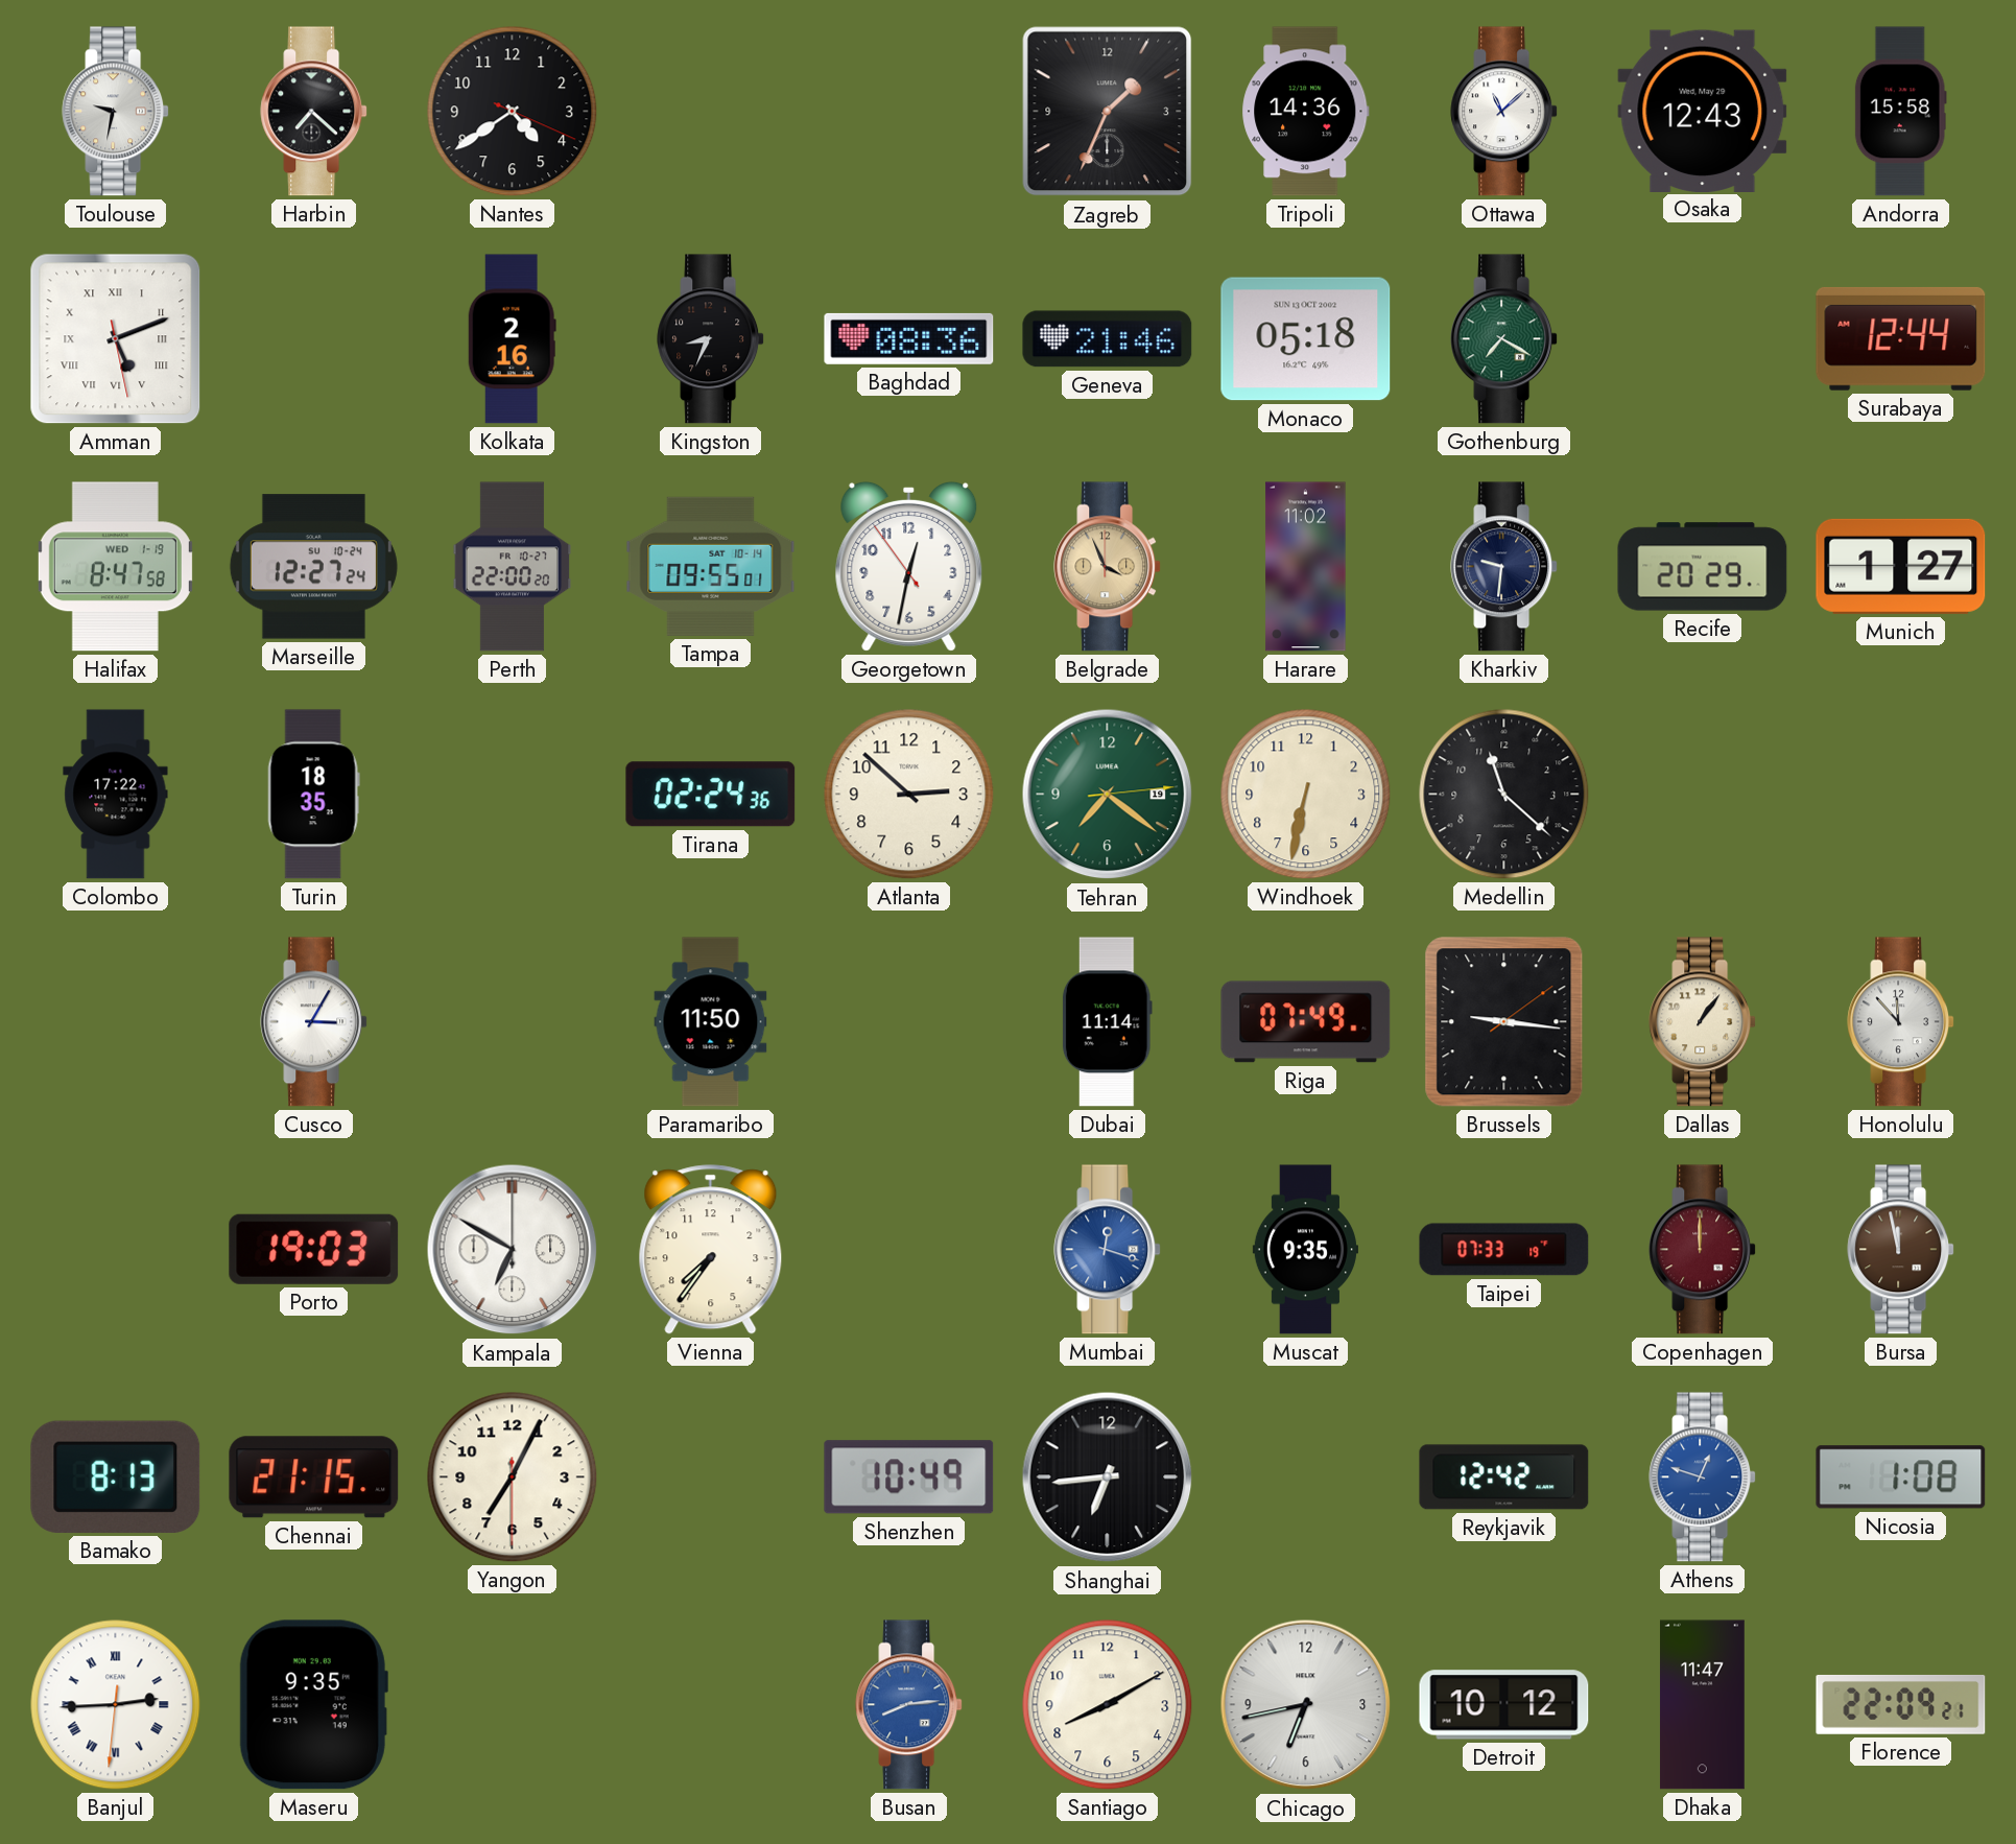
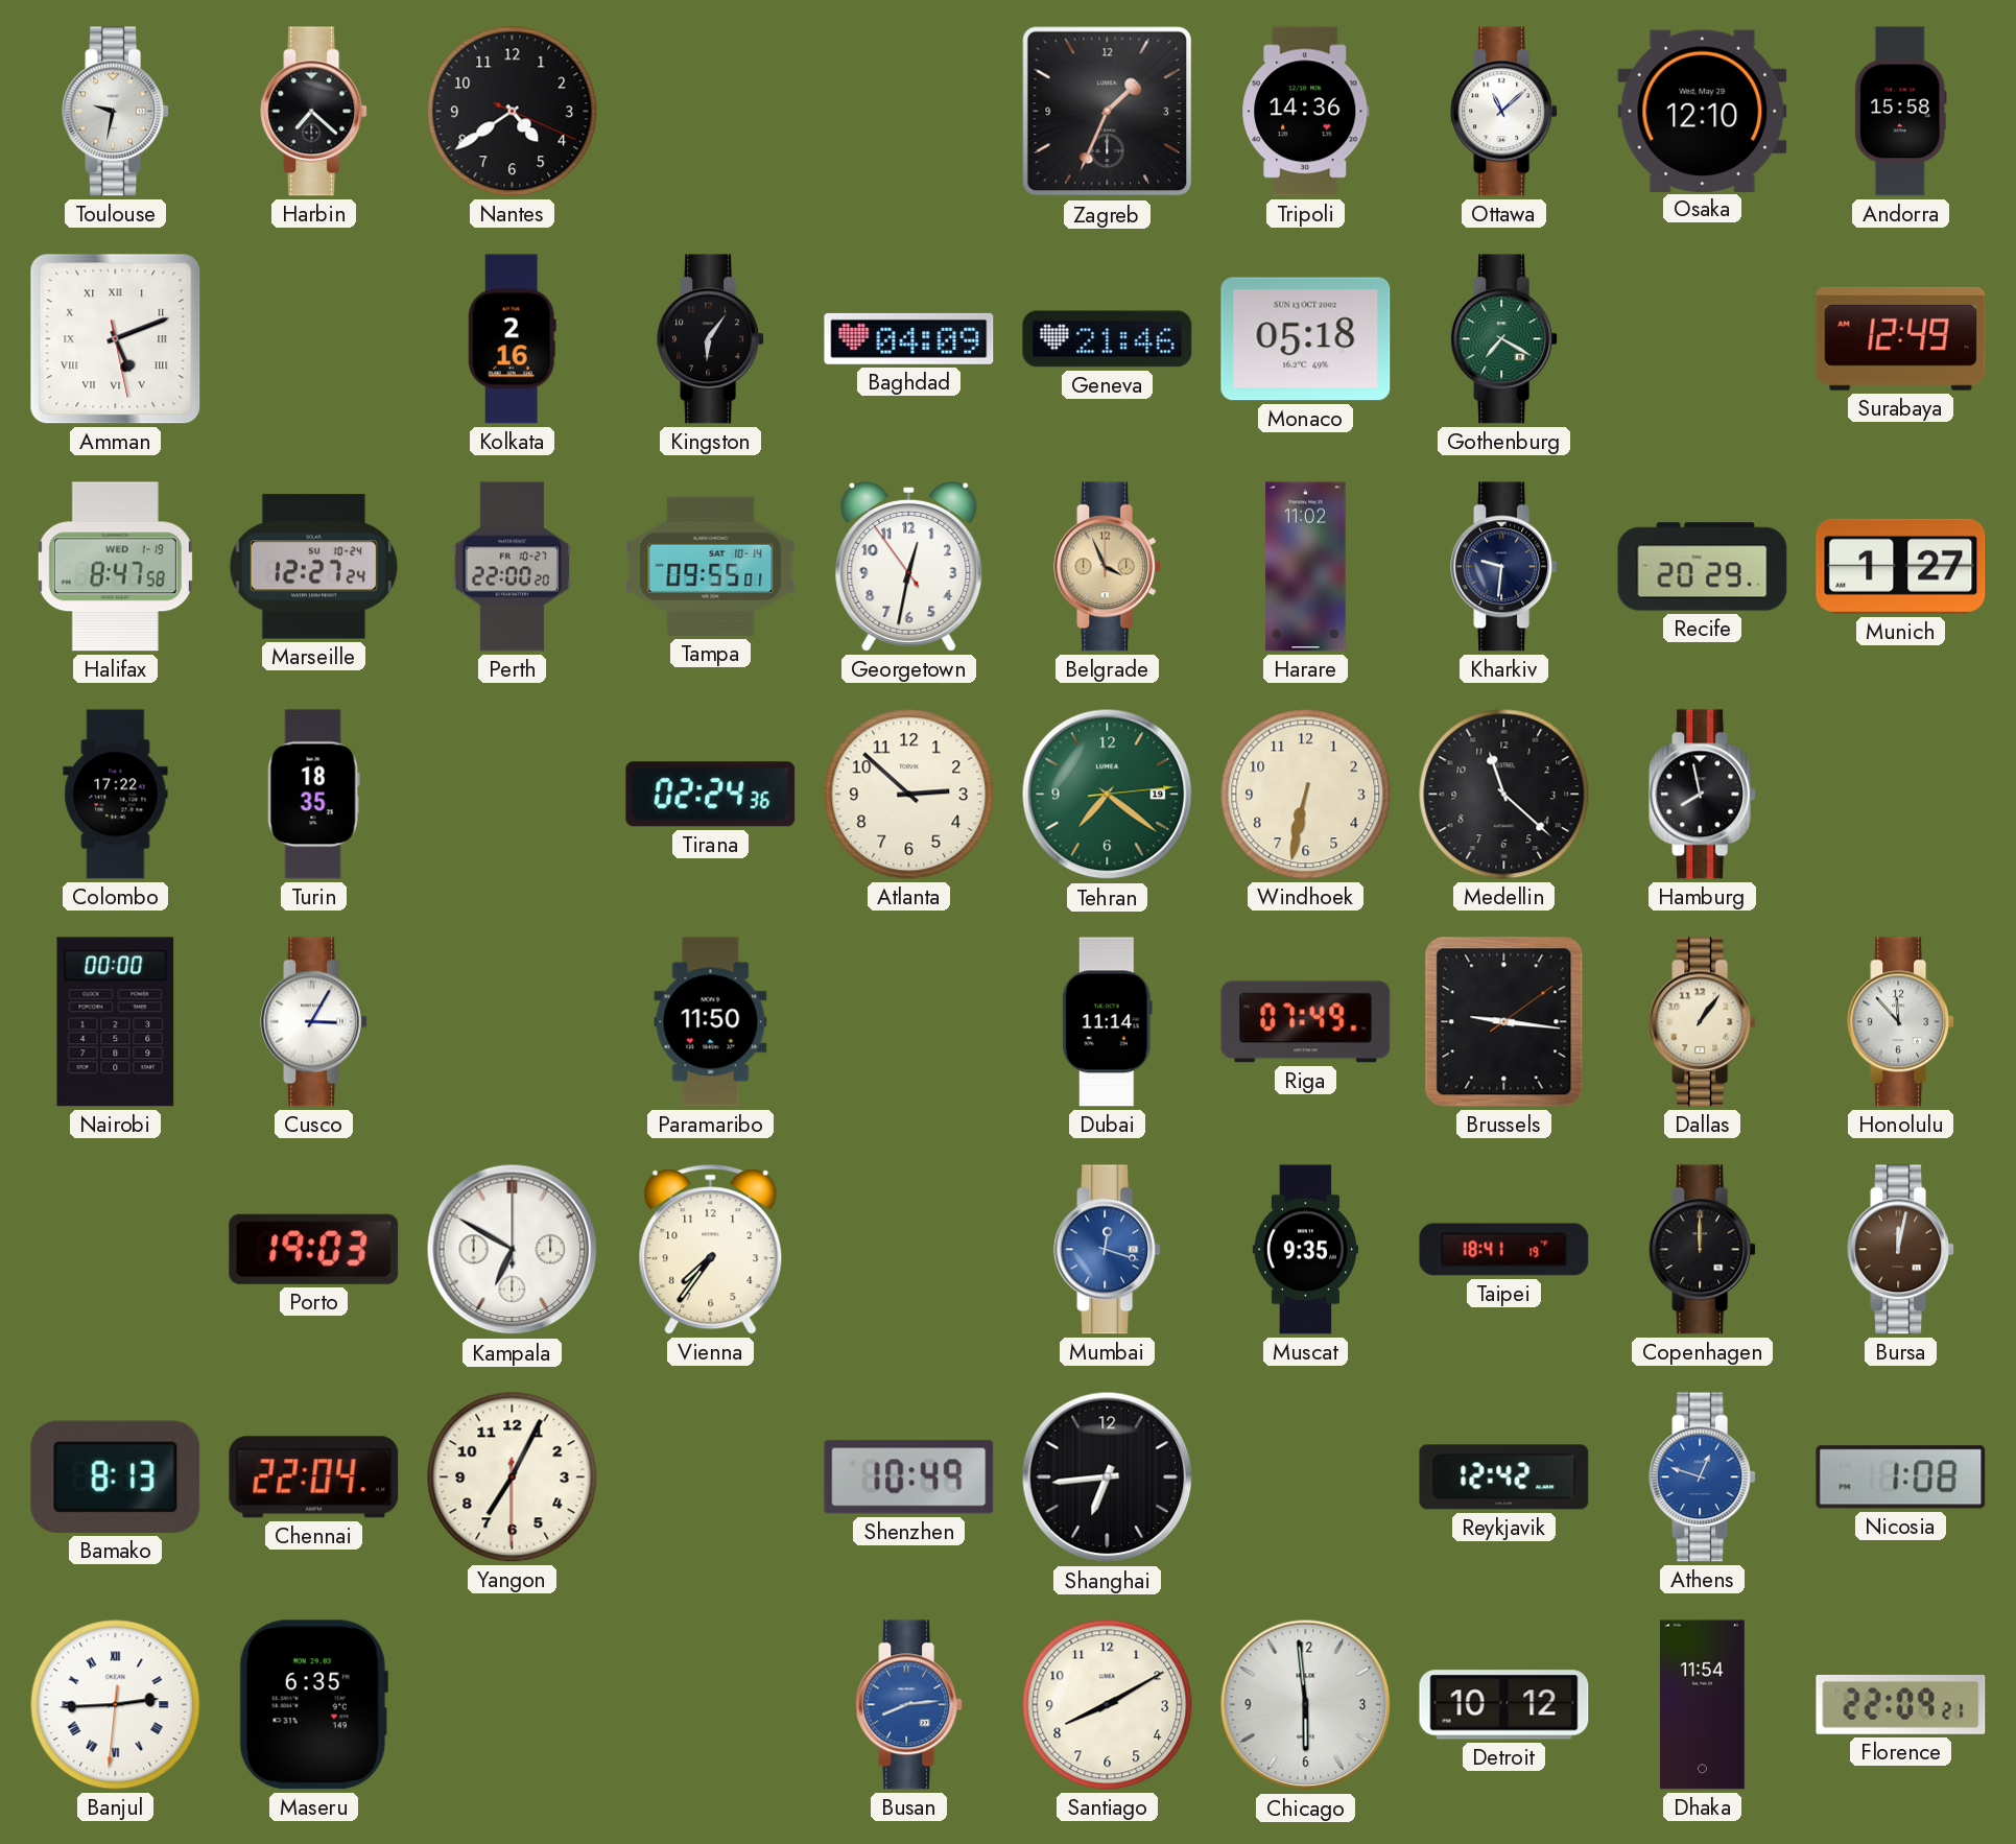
Osaka: 12:43 -> 12:10 (1703, 111)
Kingston: 8:34 -> 6:06 (711, 339)
Baghdad: 08:36 -> 04:09 (909, 338)
Surabaya: 12:44 -> 12:49 (1901, 338)
Hamburg: none -> 7:58 (1703, 795)
Nairobi: none -> 00:00 (116, 1022)
Taipei: 07:33 -> 18:41 (1504, 1250)
Copenhagen dial: burgundy -> black (1703, 1250)
Bursa: 11:58 -> 12:02 (1901, 1250)
Chennai: 21:15 -> 22:04 (314, 1477)
Maseru: 9:35 -> 6:35 (313, 1705)
Chicago: 6:43 -> 5:59 (1306, 1705)
Dhaka: 11:47 -> 11:54 (1703, 1705)
